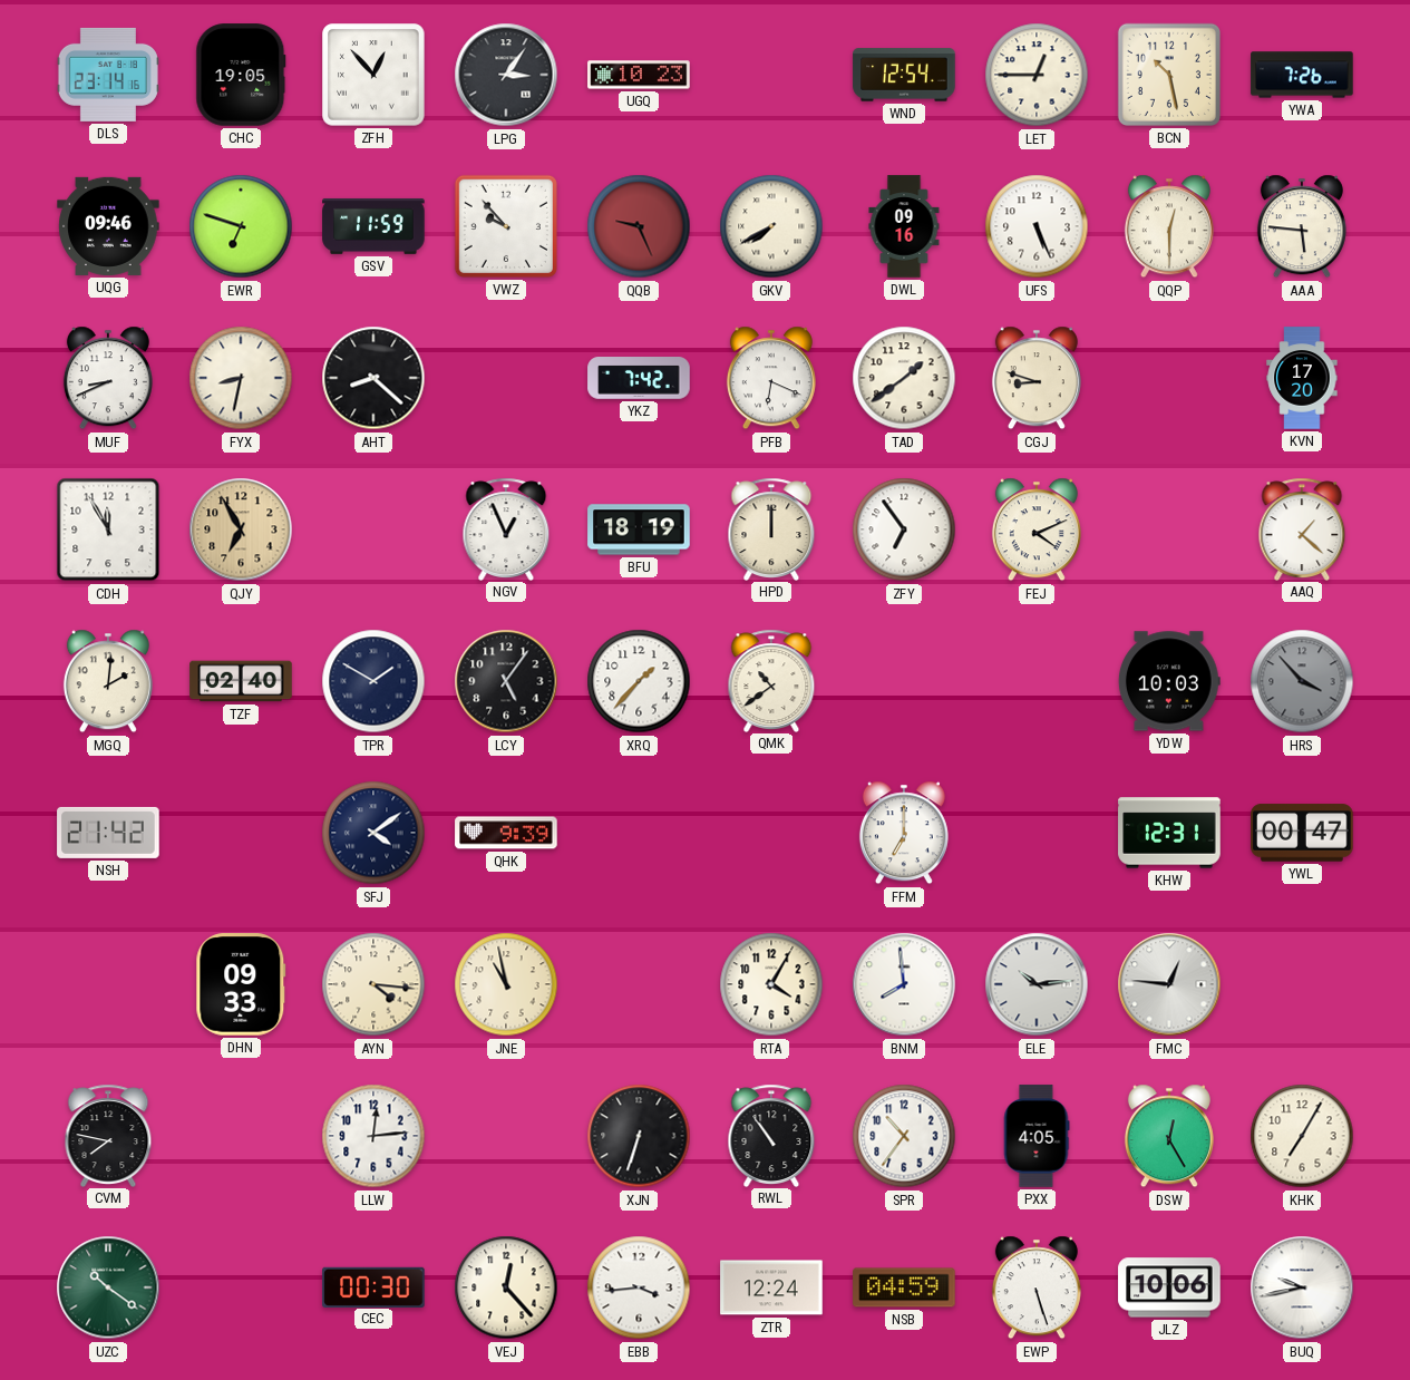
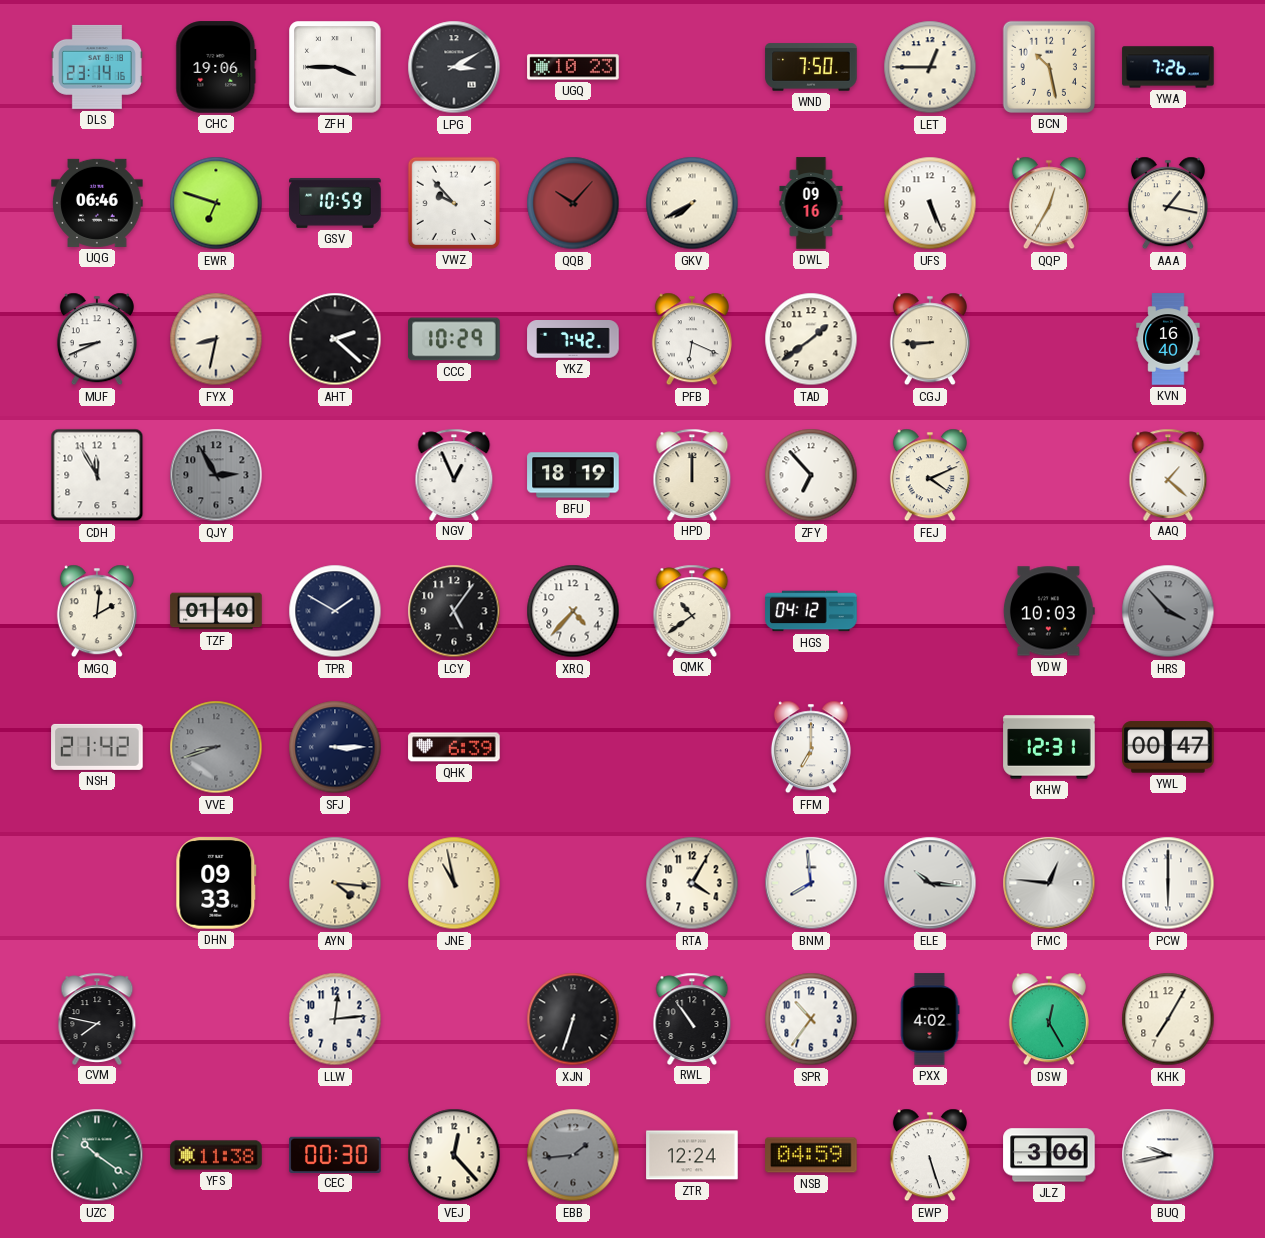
CHC: 19:05 -> 19:06 (216, 67)
ZFH: 12:53 -> 3:45 (335, 67)
LPG: 3:06 -> 3:10 (454, 67)
WND: 12:54 -> 7:50 (811, 67)
UQG: 09:46 -> 06:46 (97, 203)
GSV: 11:59 -> 10:59 (335, 203)
QQB: 9:26 -> 10:07 (573, 203)
QQP: 12:30 -> 12:35 (1049, 203)
AAA: 5:46 -> 1:17 (1168, 203)
AHT: 8:22 -> 2:22 (335, 339)
CCC: none -> 10:29 (454, 339)
CGJ: 8:48 -> 8:45 (930, 339)
KVN: 17:20 -> 16:40 (1168, 339)
QJY: 6:55 -> 2:55 (216, 475)
QJY dial: champagne -> grey (216, 475)
ZFY: 6:54 -> 6:53 (811, 475)
TZF: 02:40 -> 01:40 (216, 611)
XRQ: 1:37 -> 4:37 (573, 611)
HGS: none -> 04:12 (811, 611)
VVE: none -> 8:42 (216, 747)
SFJ: 4:09 -> 3:15 (335, 747)
QHK: 9:39 -> 6:39 (454, 747)
ELE: 10:14 -> 10:16 (930, 883)
PCW: none -> 6:00 (1168, 883)
PXX: 4:05 -> 4:02 (930, 1019)
YFS: none -> 11:38 (216, 1155)
EBB: 3:44 -> 1:44 (573, 1155)
EBB dial: white -> grey (573, 1155)
JLZ: 10:06 -> 3:06 (1049, 1155)
